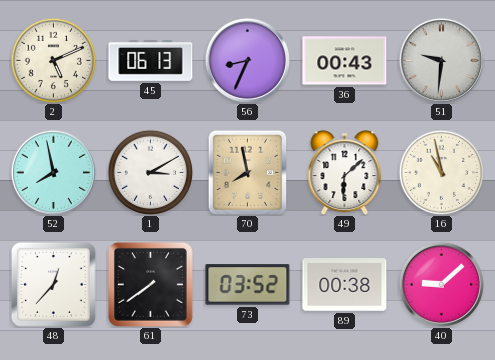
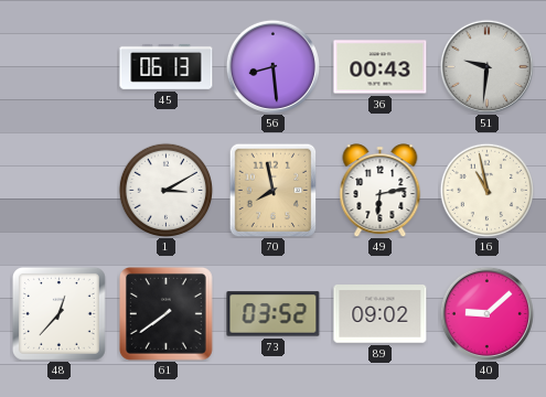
2: 5:11 -> none (53, 60)
56: 8:34 -> 8:29 (272, 66)
52: 7:58 -> none (53, 172)
49: 6:08 -> 6:13 (381, 191)
89: 00:38 -> 09:02 (381, 314)
